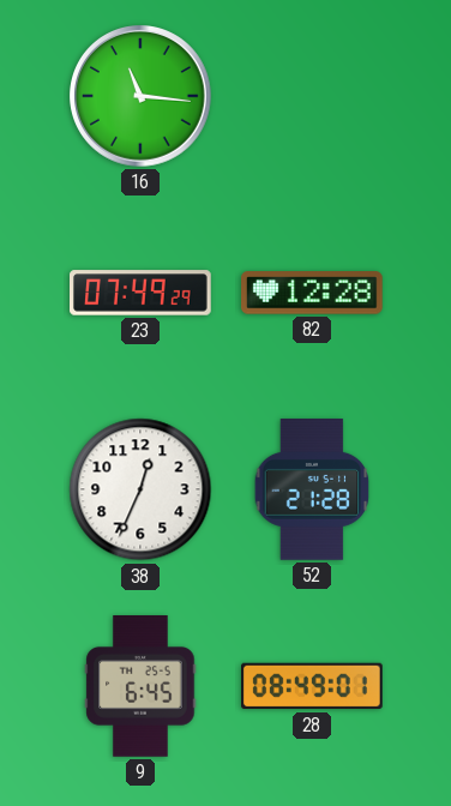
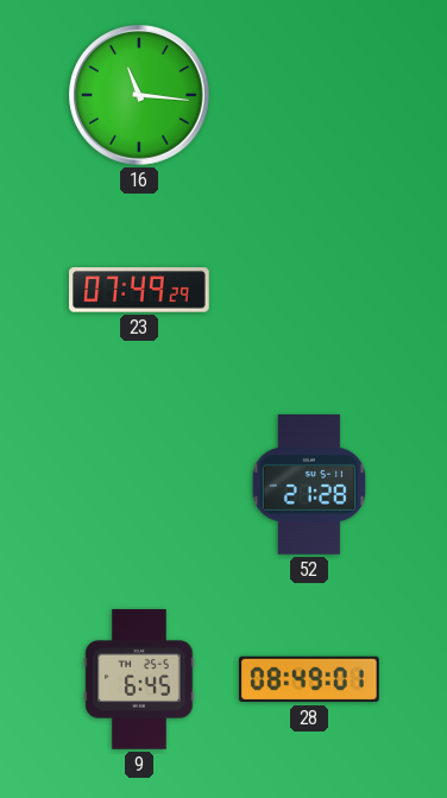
82: 12:28 -> none (313, 293)
38: 12:34 -> none (140, 489)
